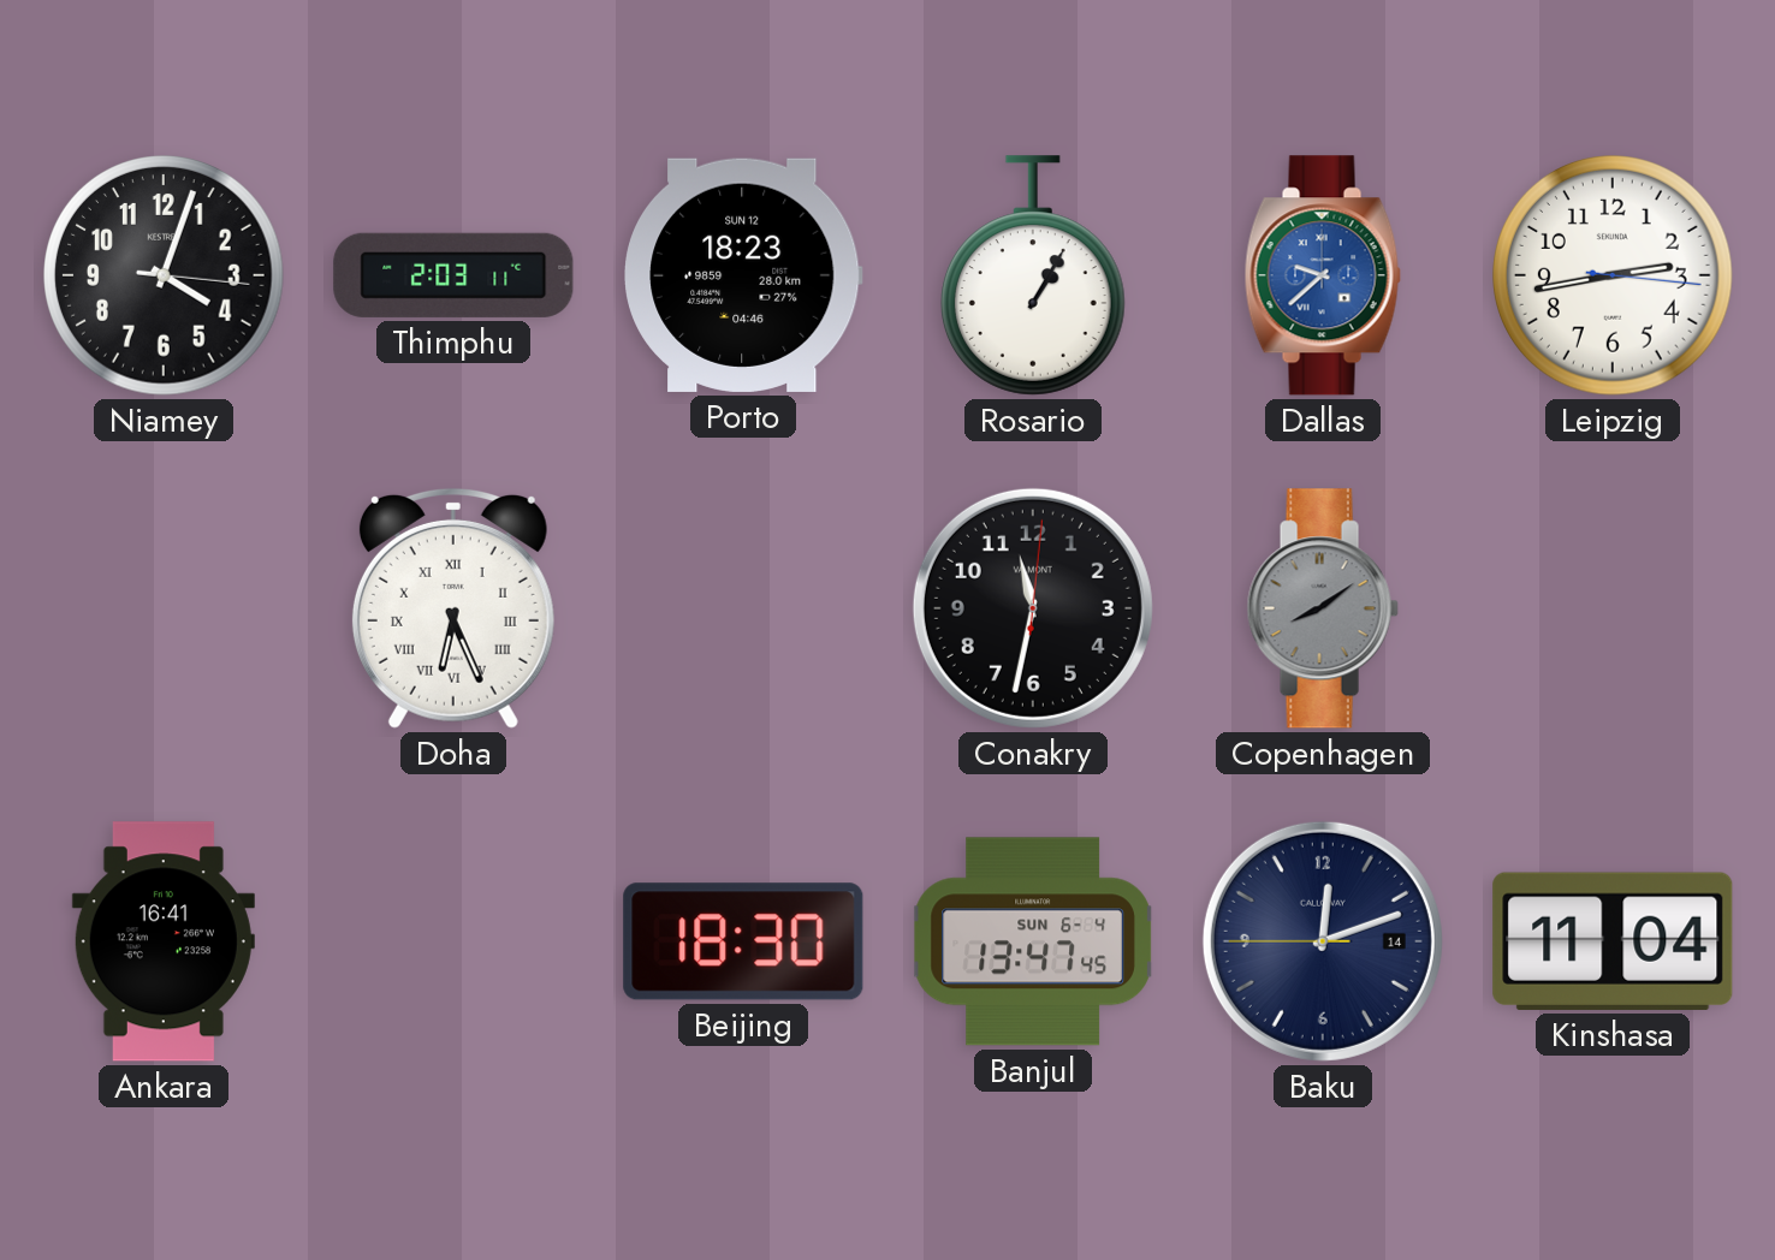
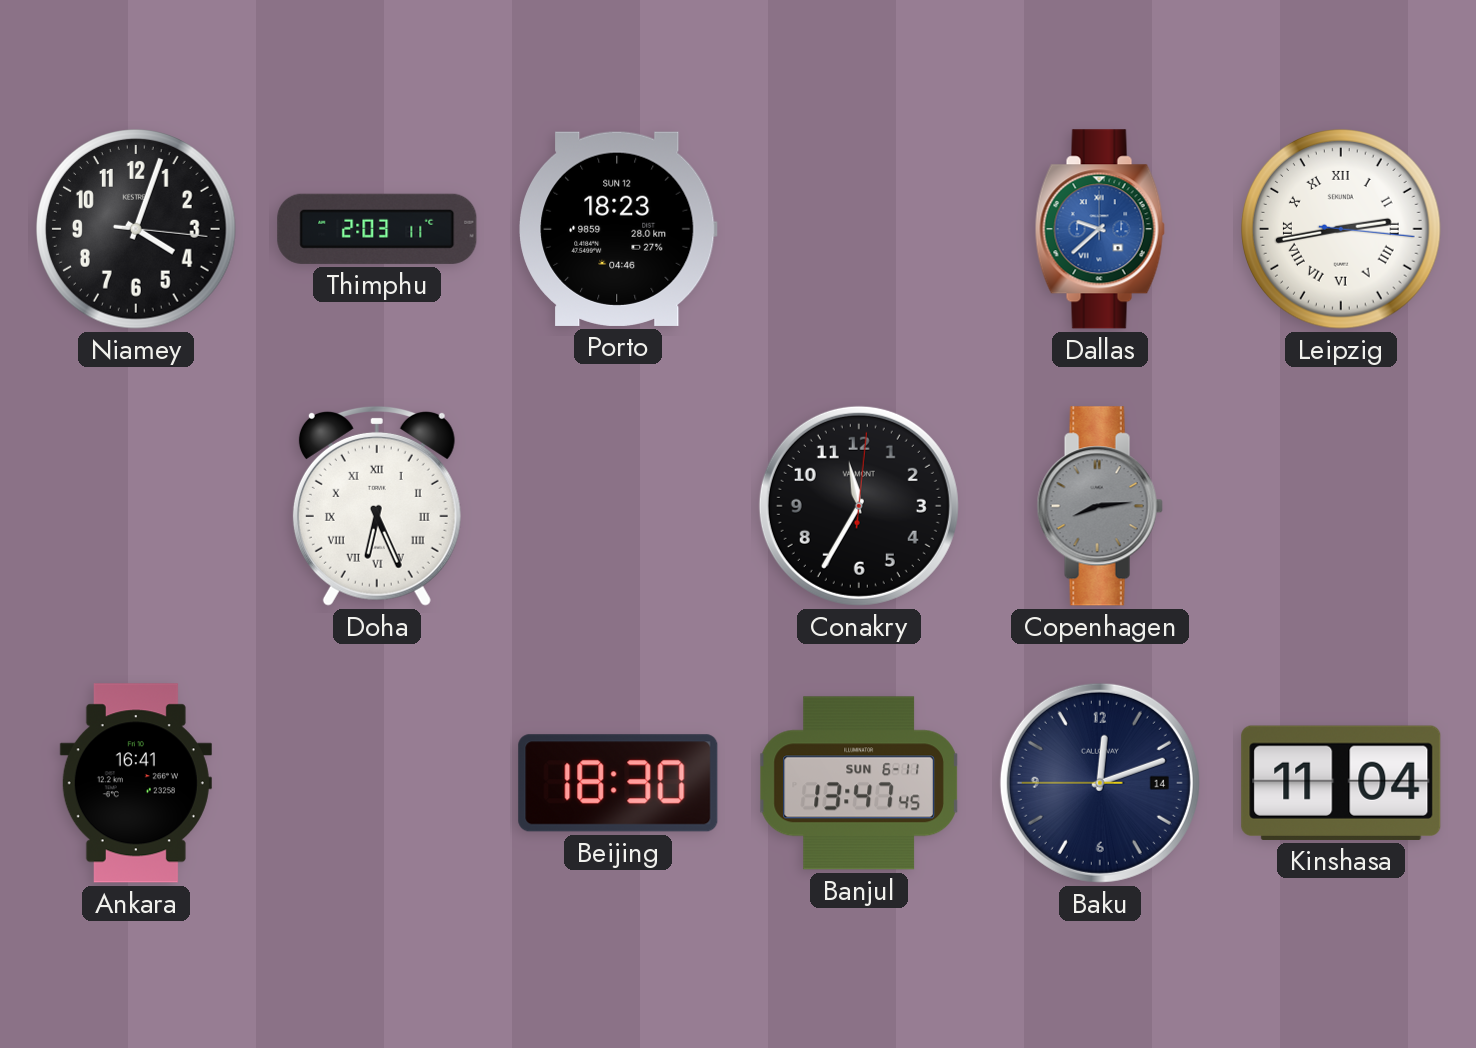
Rosario: 1:05 -> none (1033, 275)
Leipzig numerals: Arabic -> Roman (1341, 229)
Conakry: 11:32 -> 11:35 (859, 506)
Copenhagen: 8:09 -> 8:14 (1100, 506)
Banjul date: SUN 6-4 -> SUN 6-11 (859, 783)
